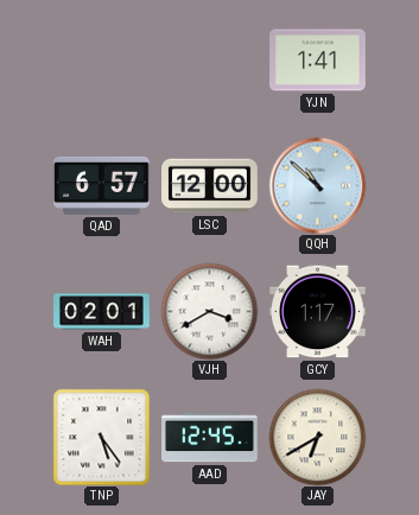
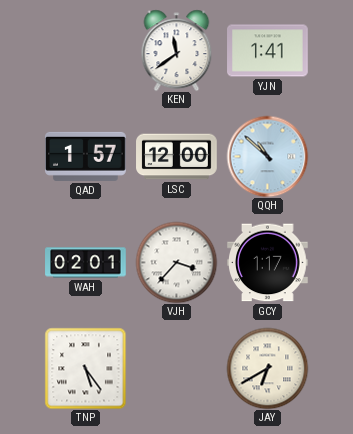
KEN: none -> 11:39 (177, 50)
QAD: 6:57 -> 1:57 (86, 156)
VJH: 3:40 -> 3:37 (176, 262)
AAD: 12:45 -> none (210, 438)
